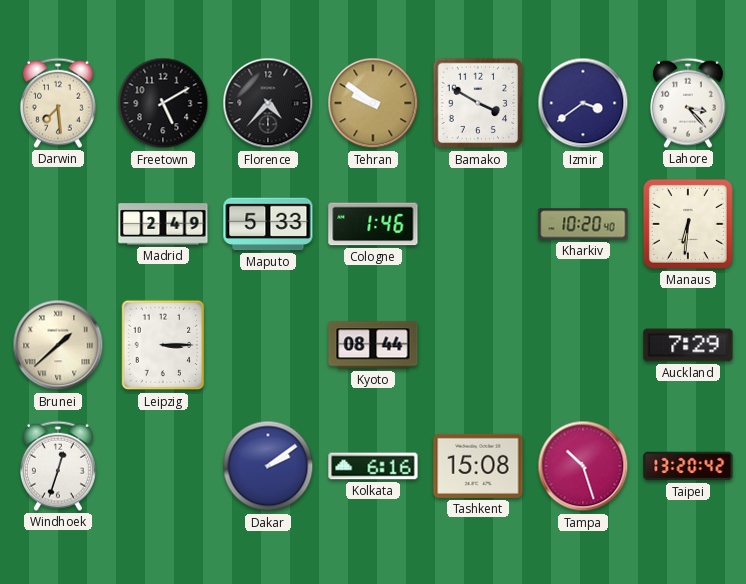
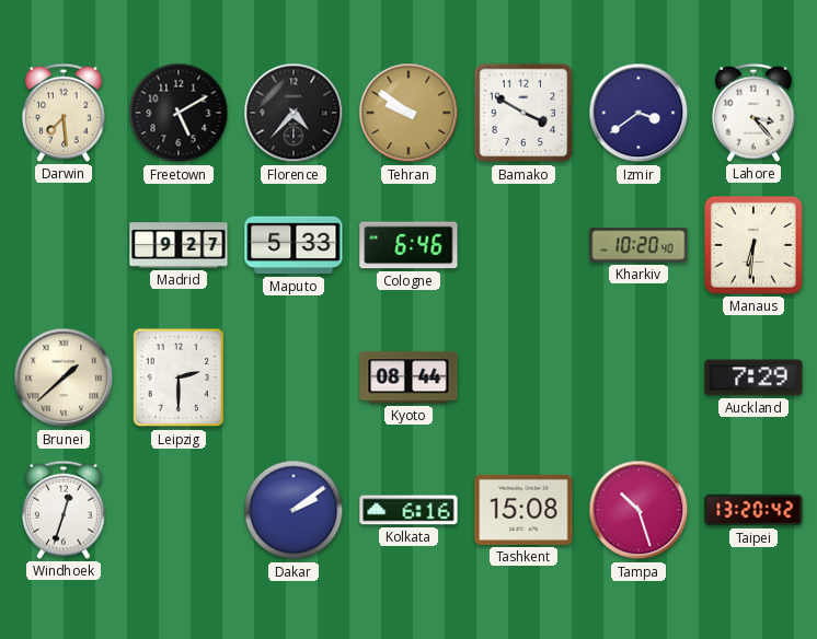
Madrid: 2:49 -> 9:27 (179, 245)
Cologne: 1:46 -> 6:46 (408, 245)
Leipzig: 3:15 -> 2:30 (179, 377)
